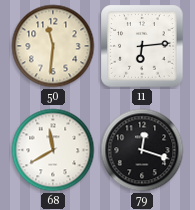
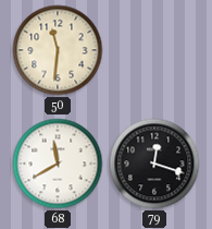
11: 6:14 -> none (142, 46)
